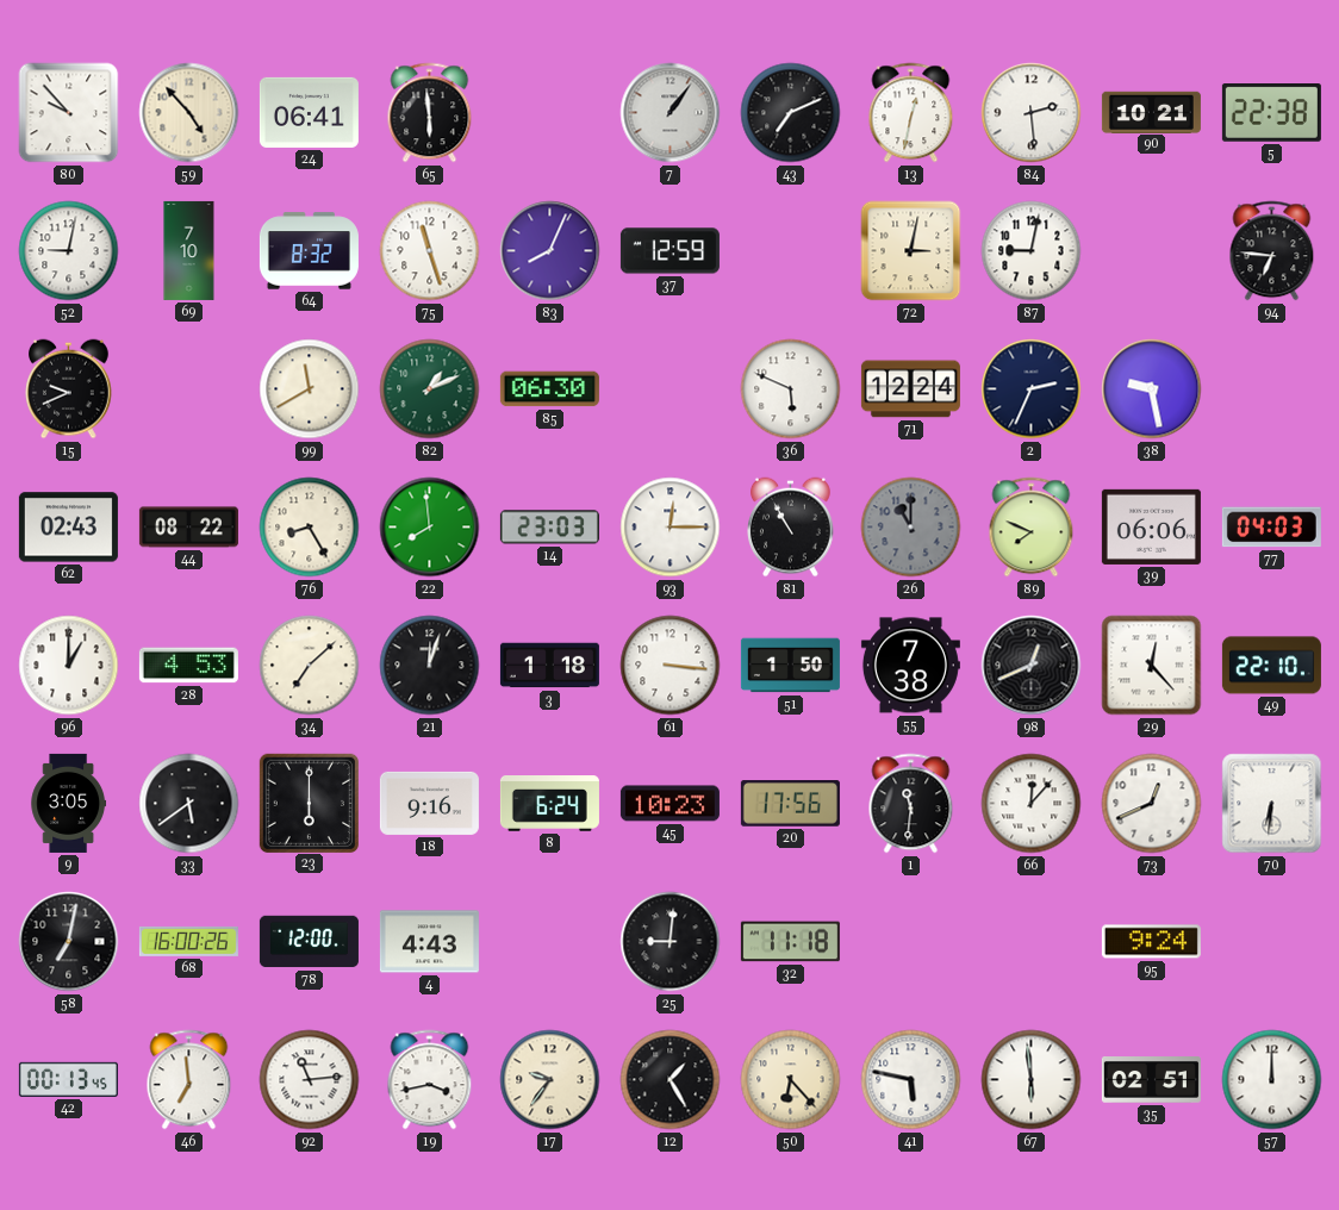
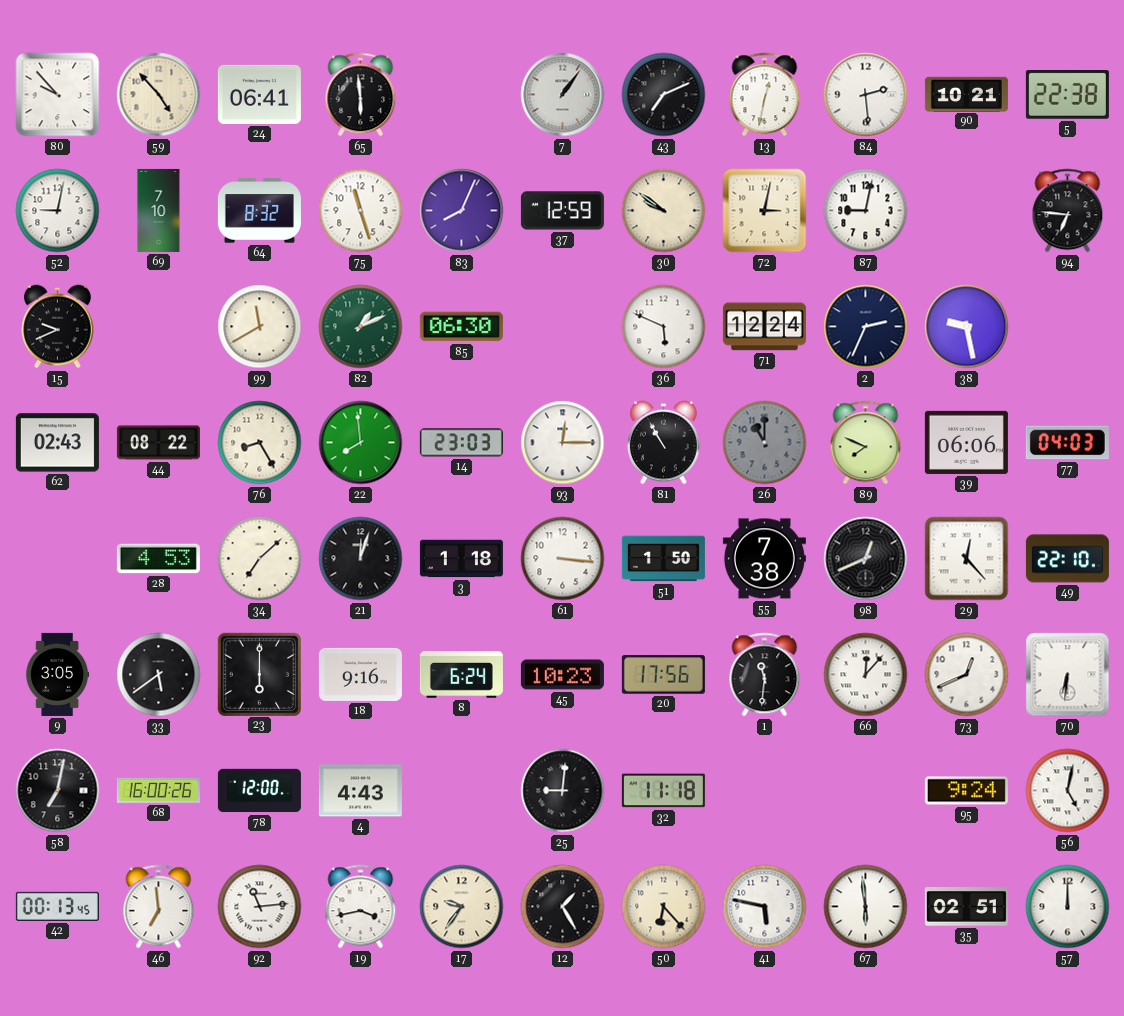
30: none -> 9:51 (664, 211)
96: 1:00 -> none (69, 666)
56: none -> 5:02 (1068, 791)
